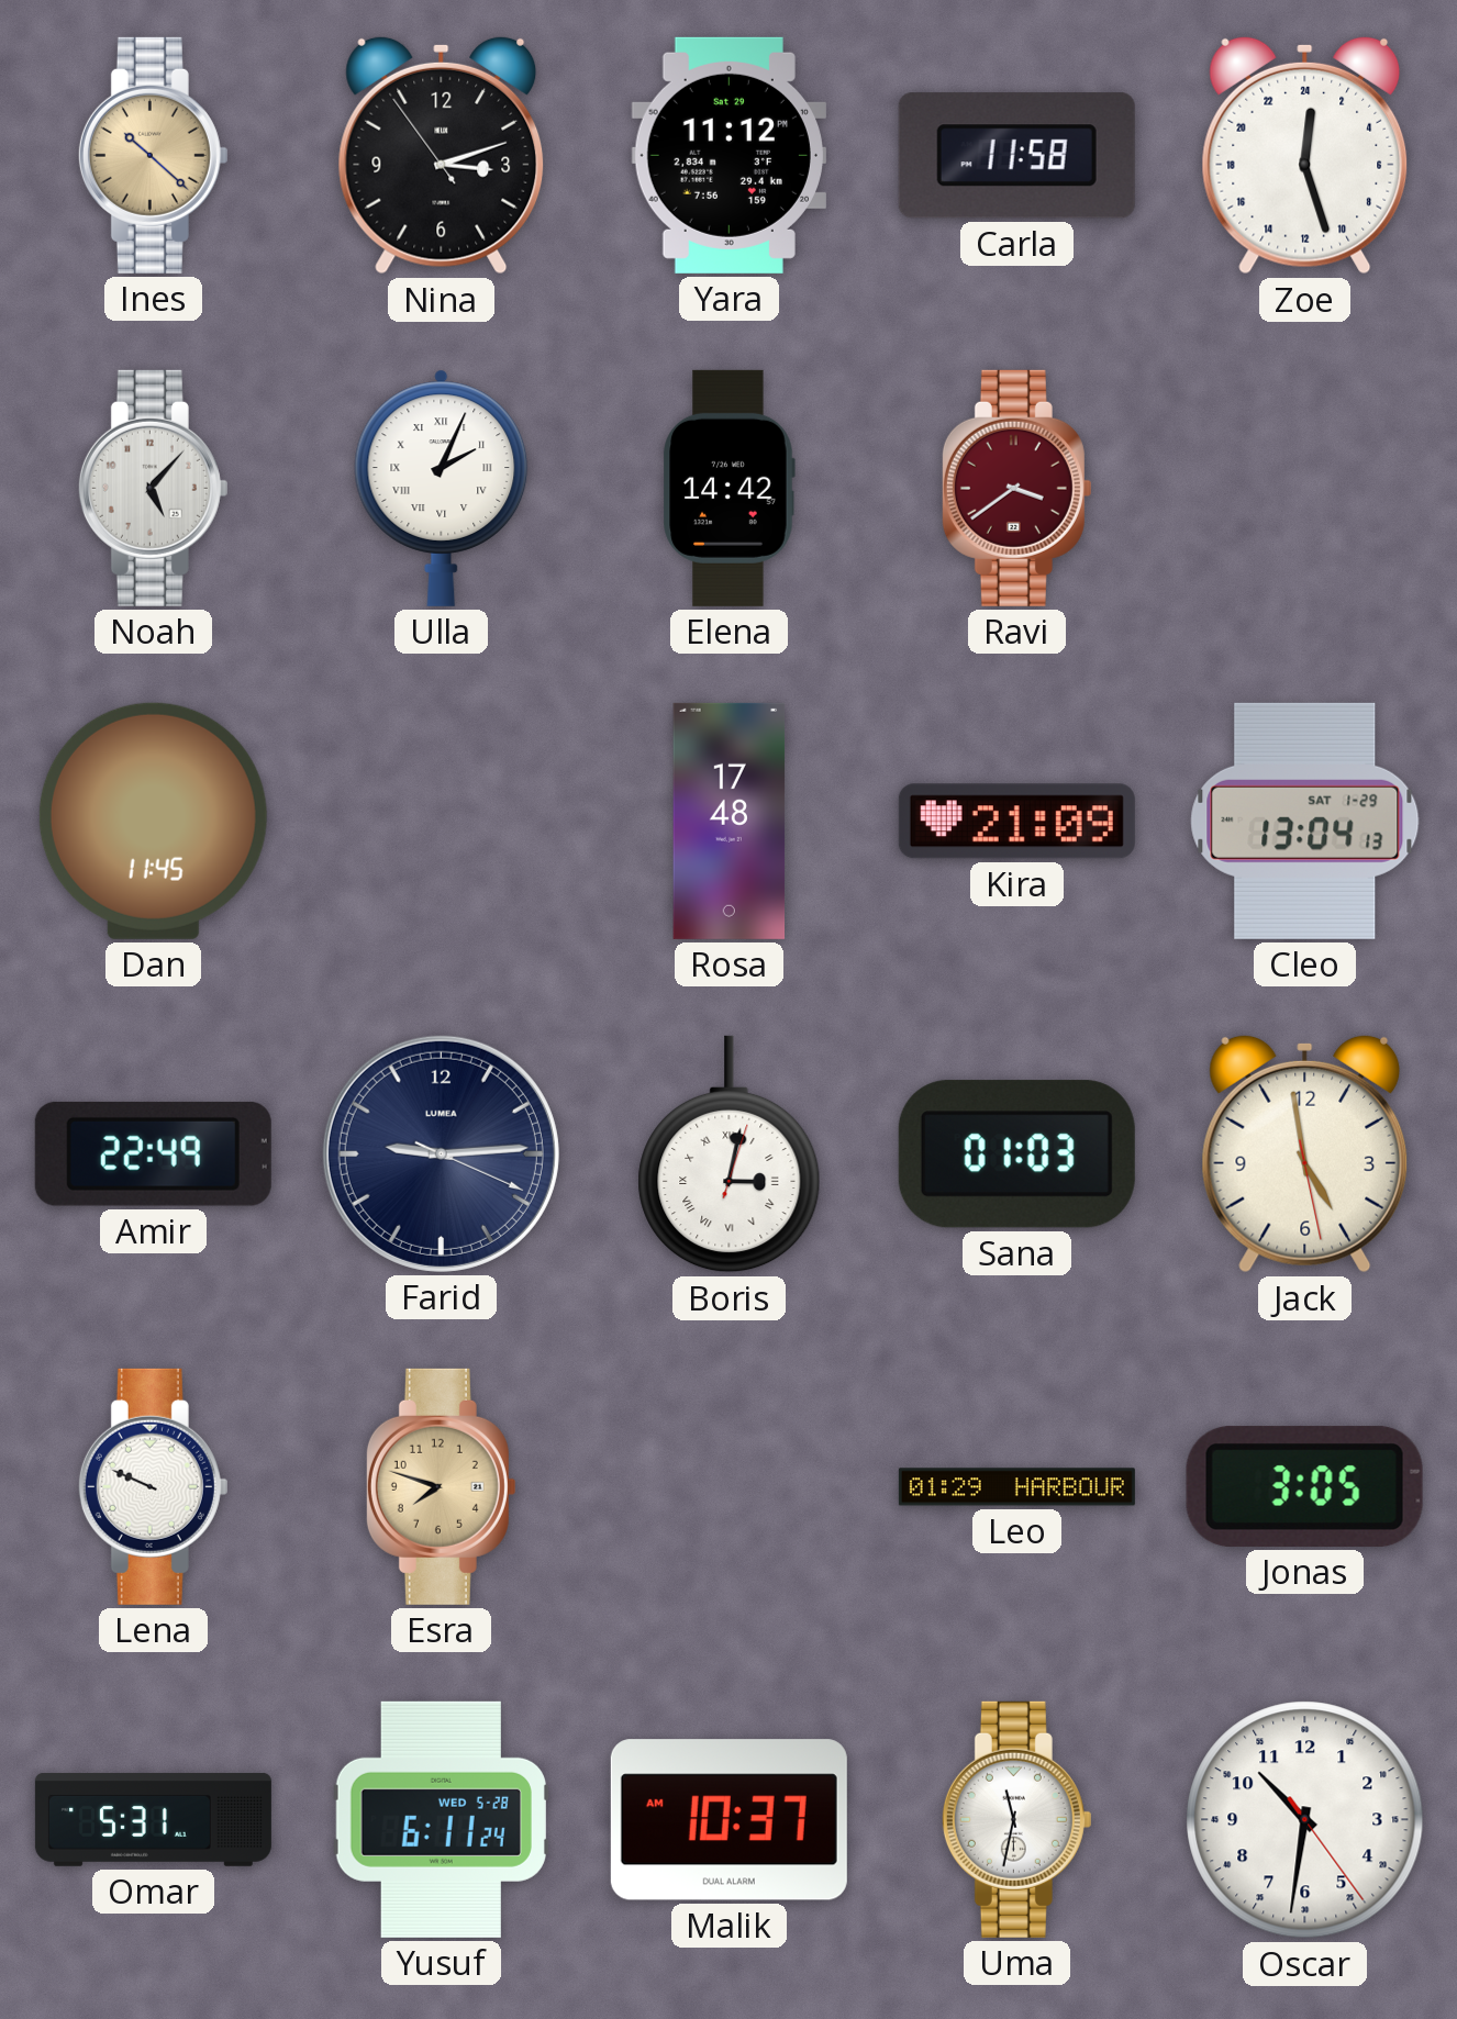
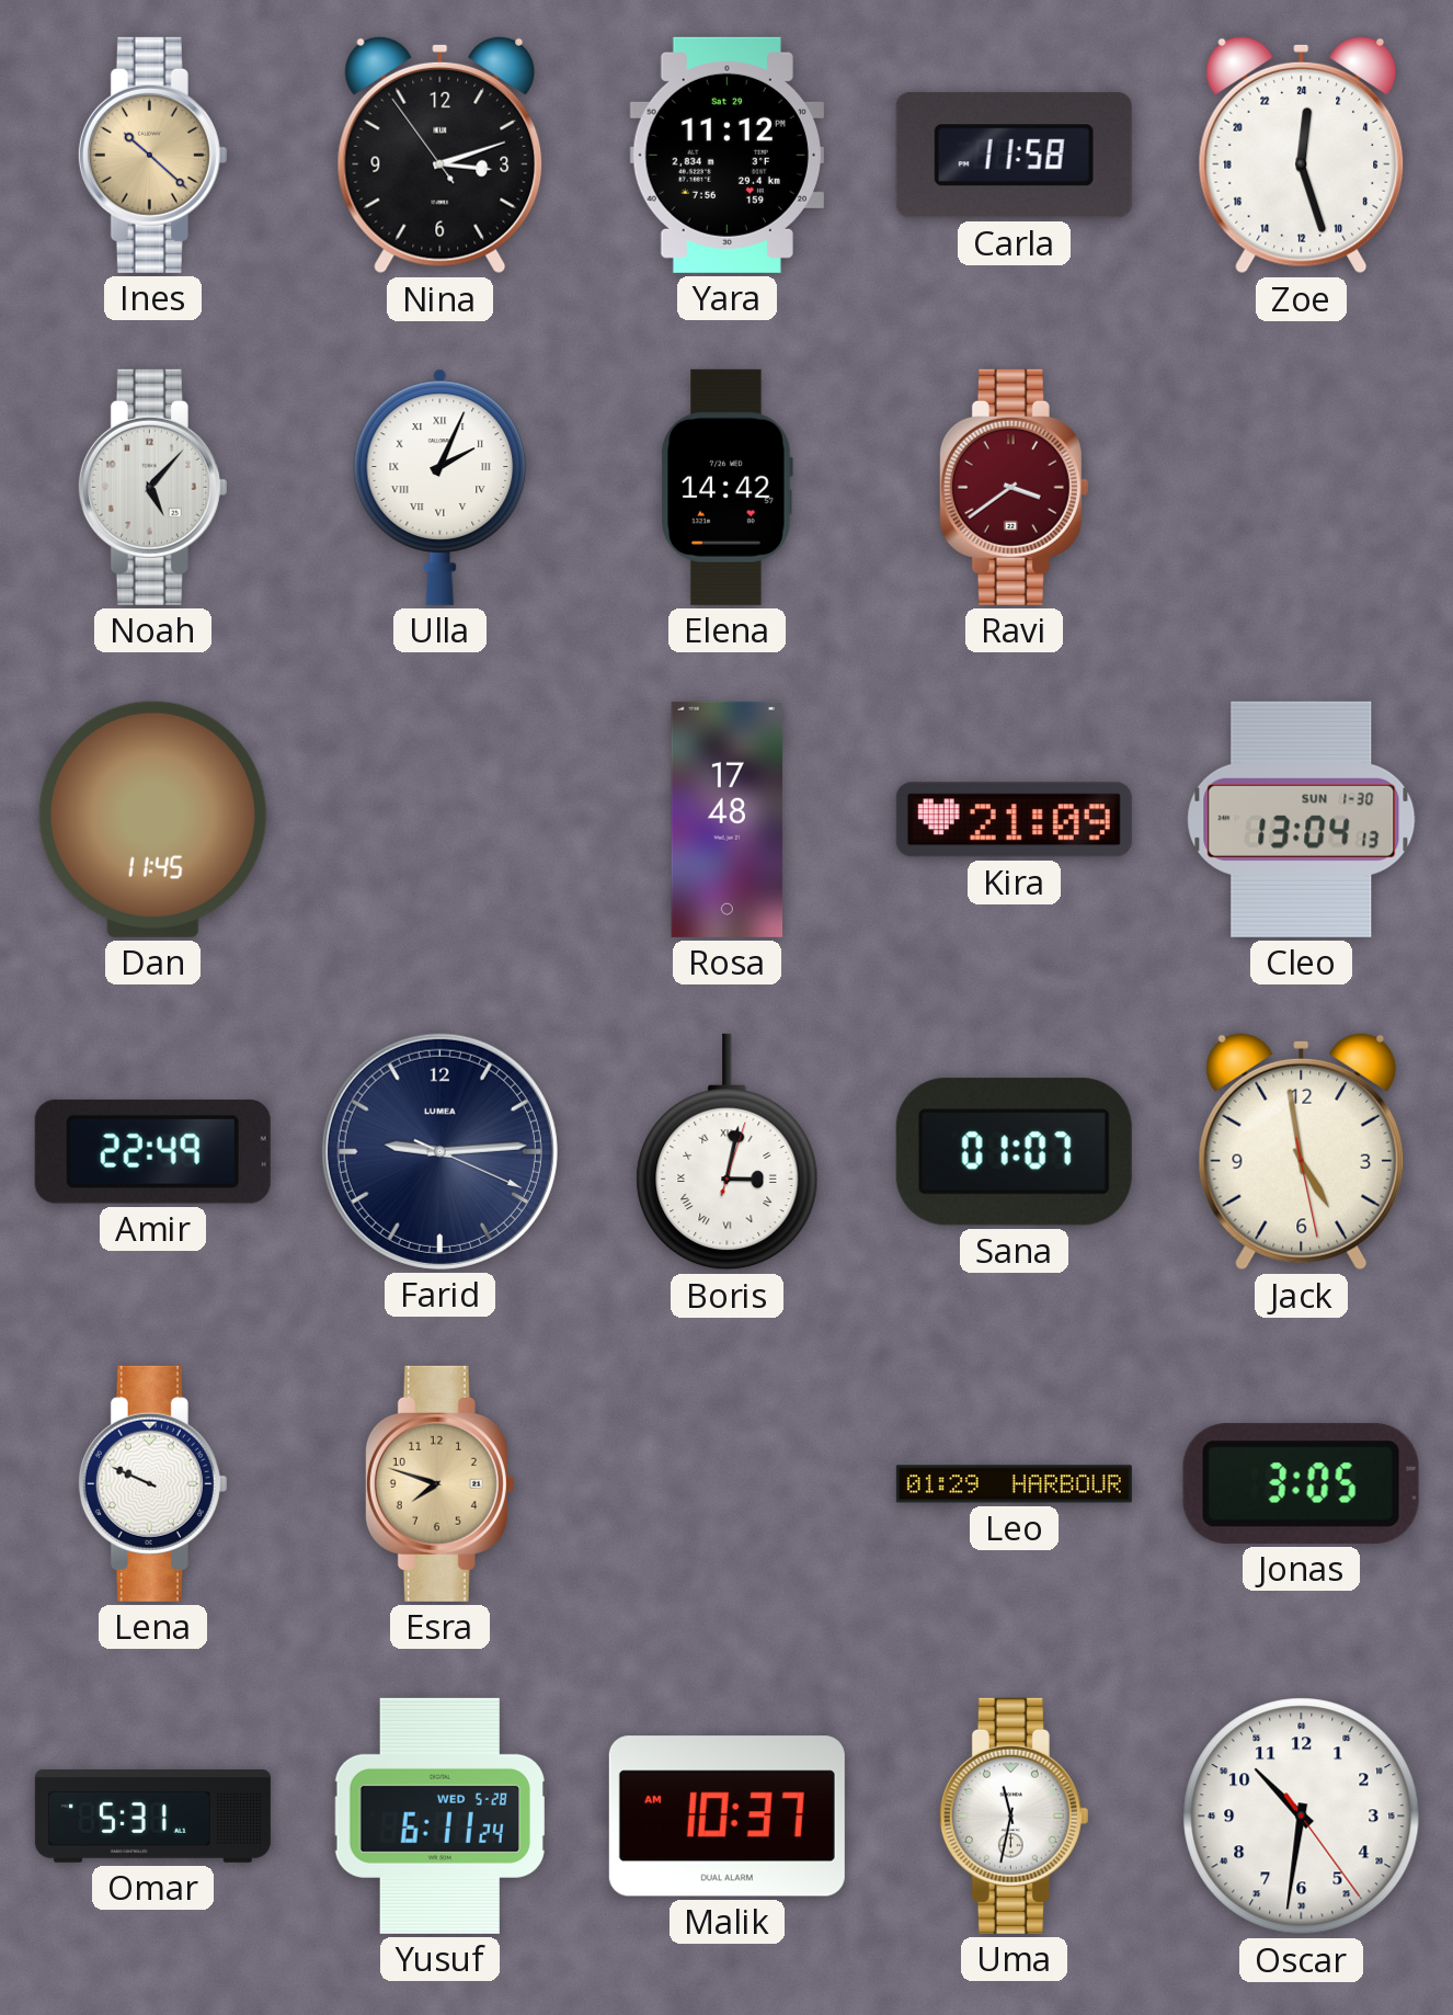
Cleo date: SAT 1-29 -> SUN 1-30 (1302, 819)
Sana: 01:03 -> 01:07 (1014, 1152)
